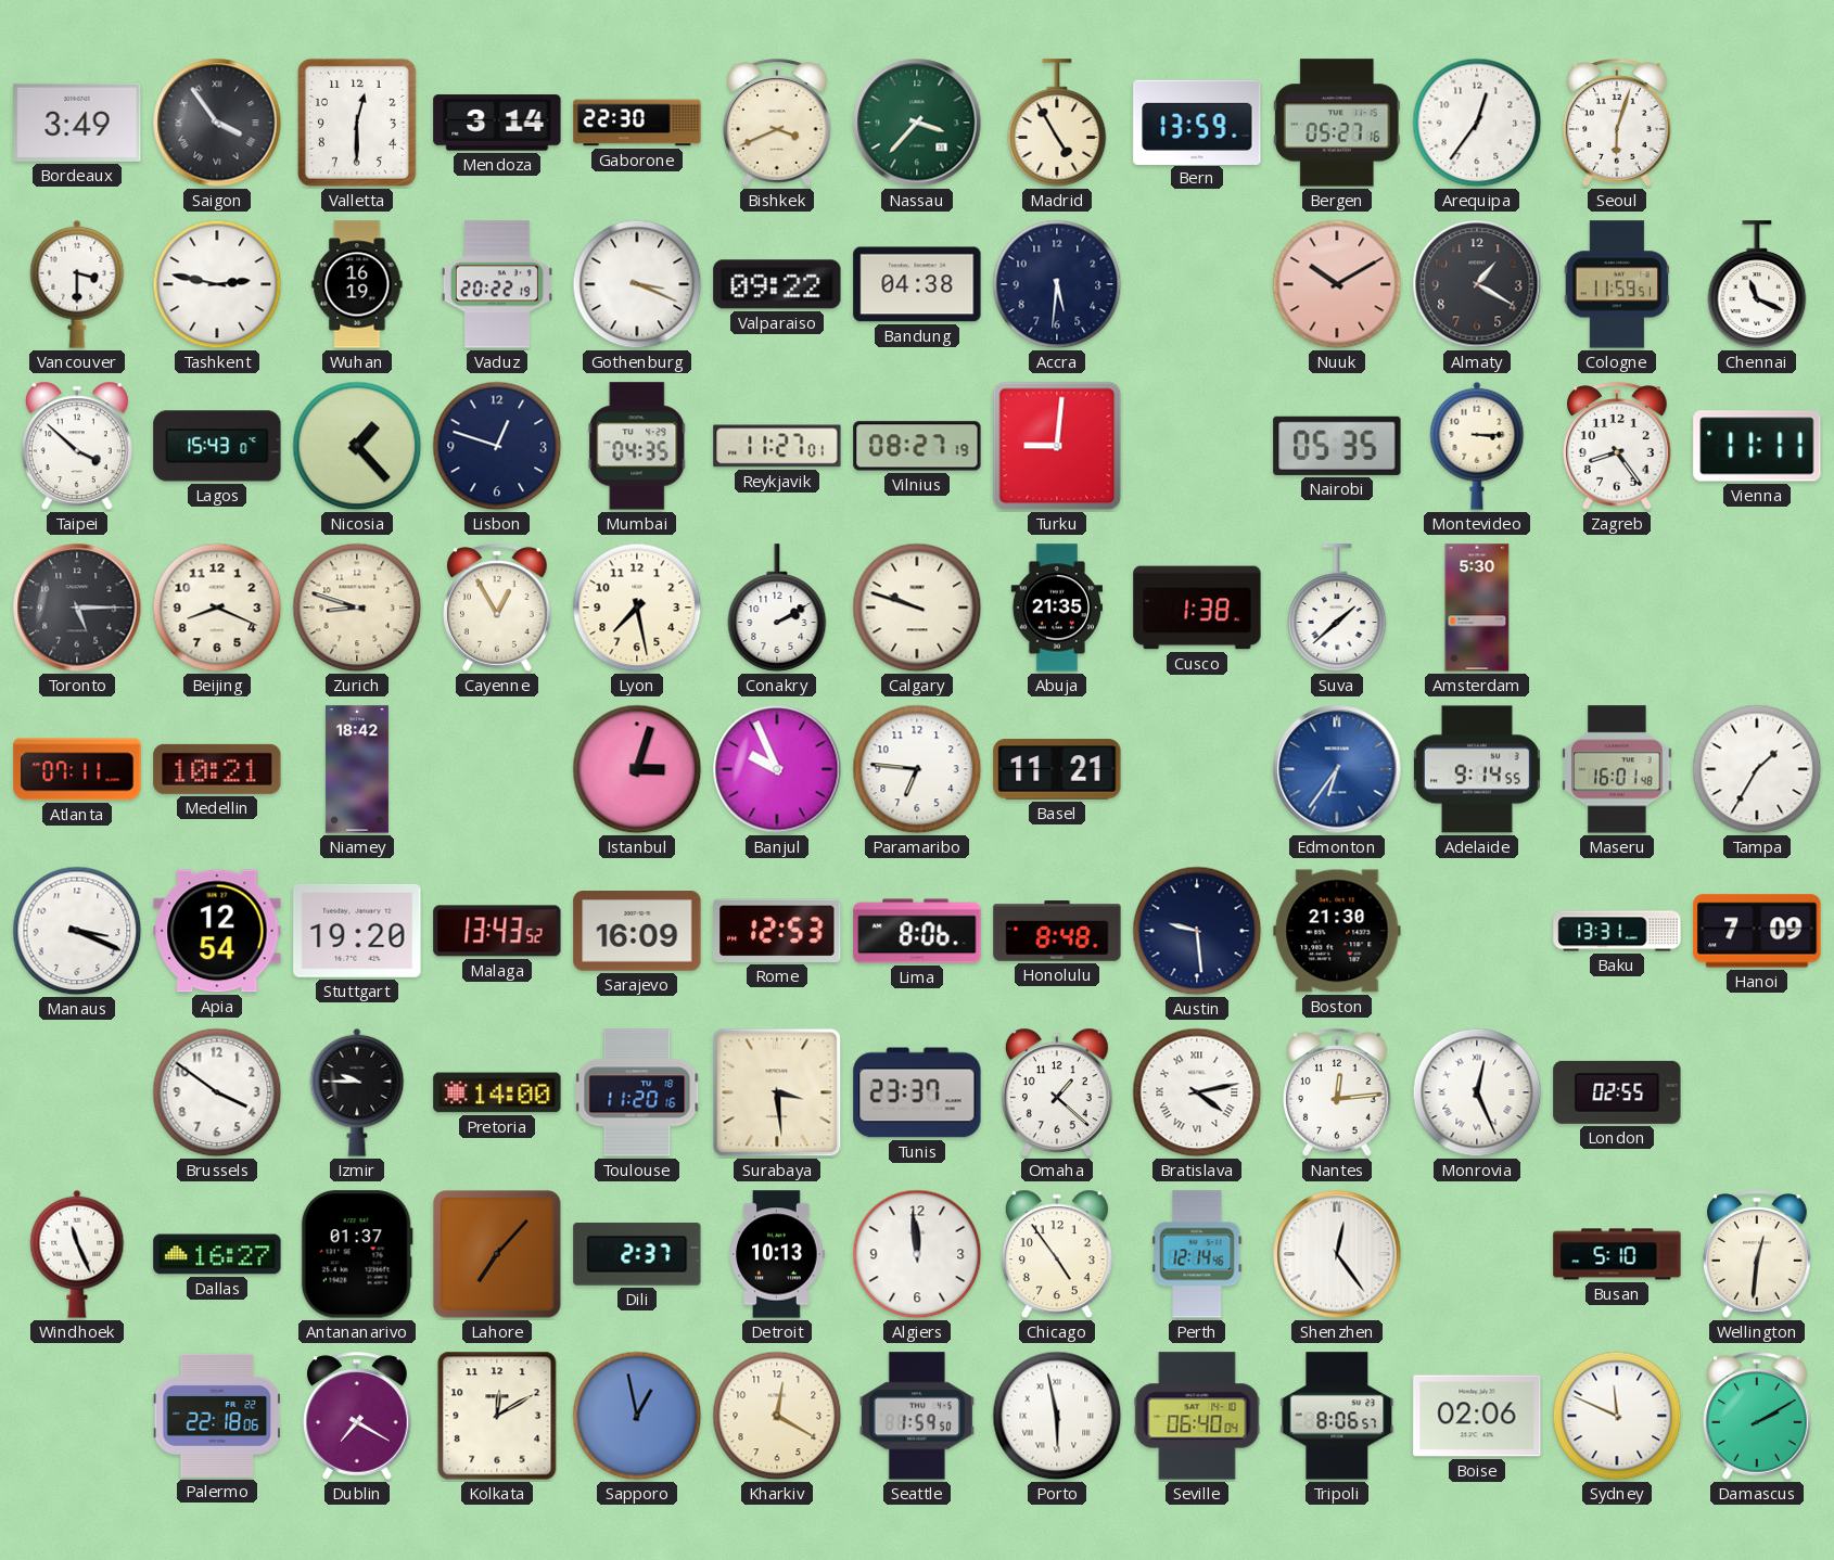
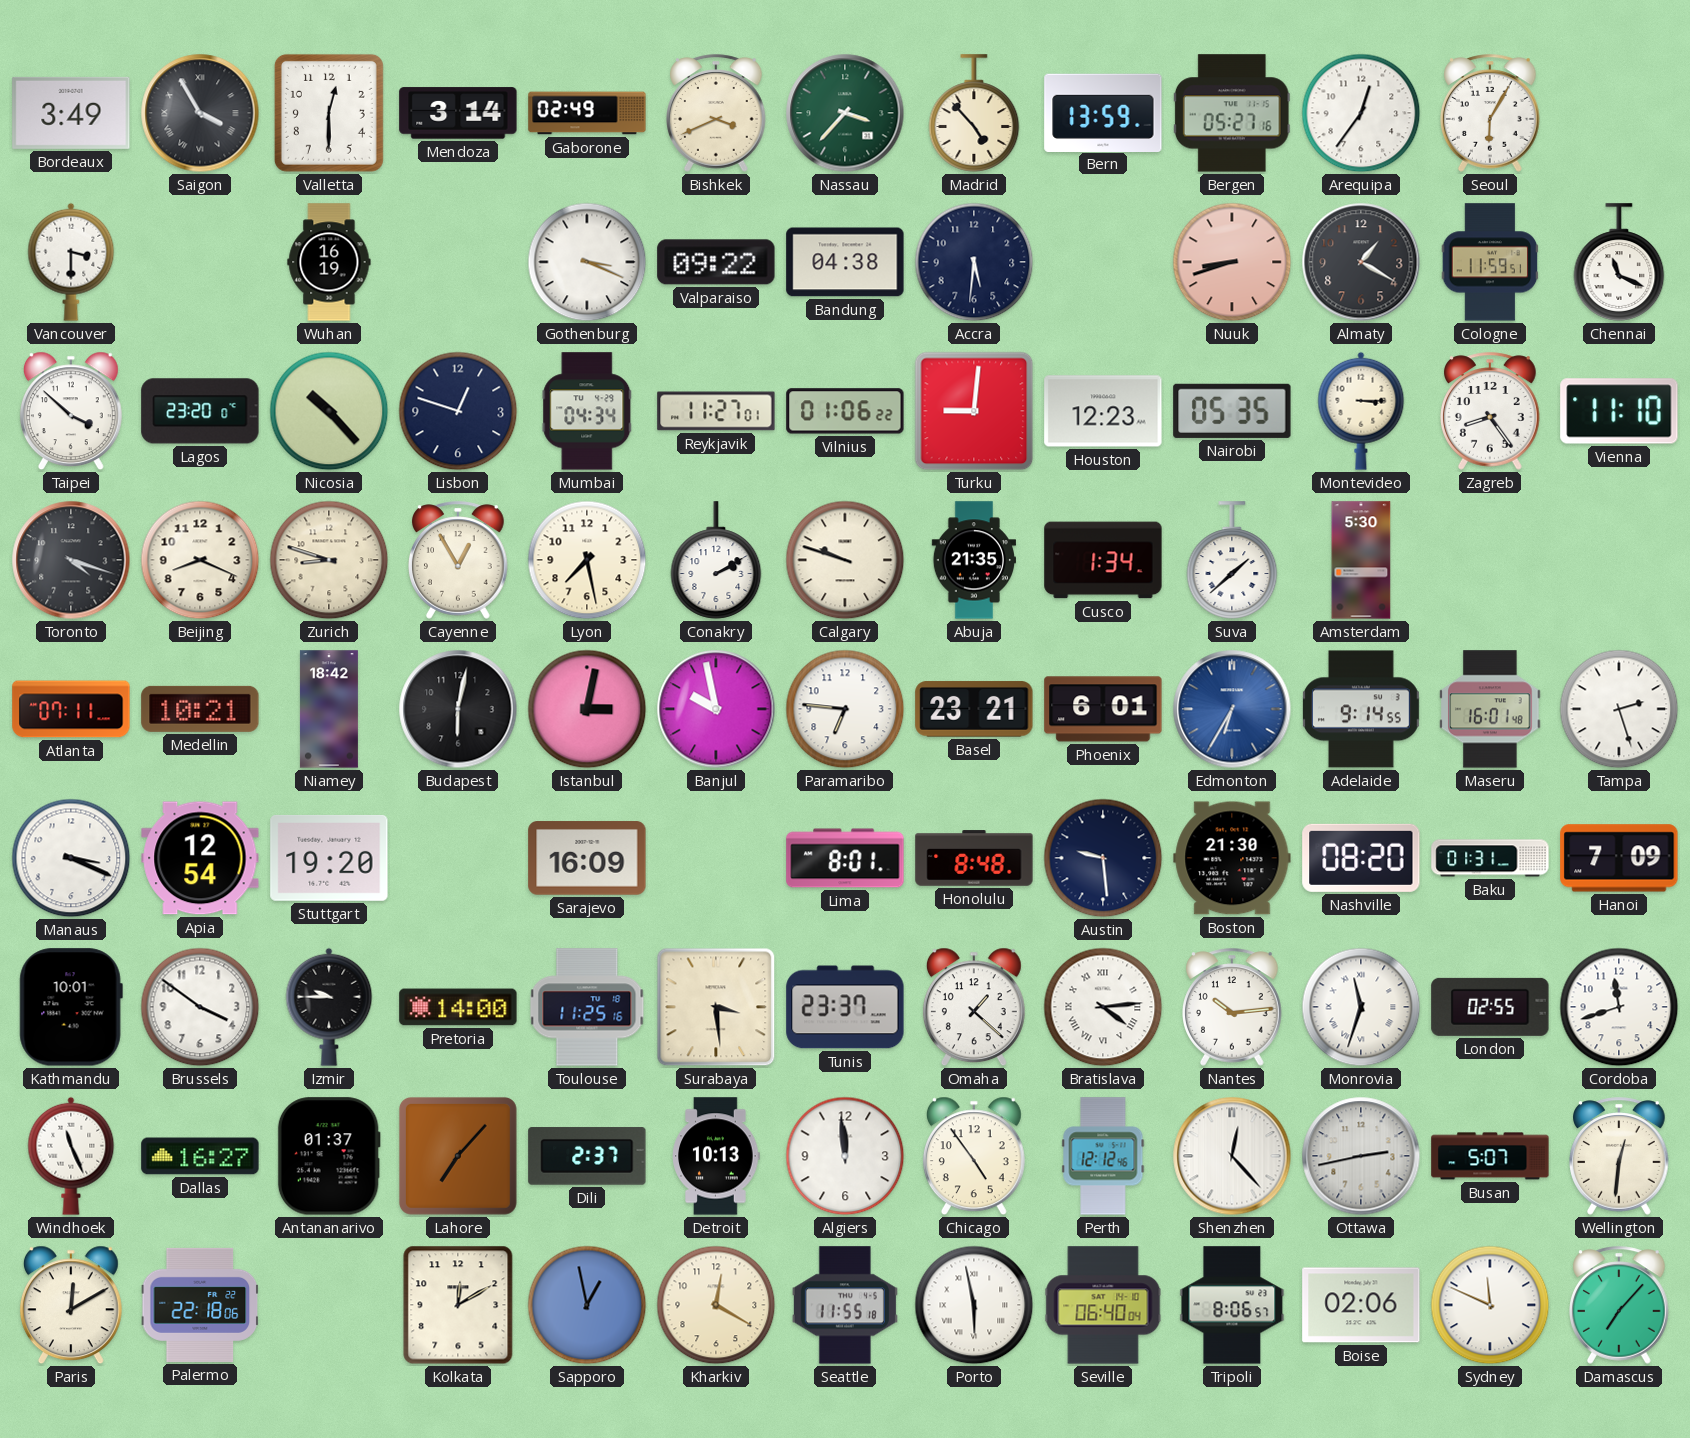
Saigon: 3:54 -> 3:55 (200, 113)
Gaborone: 22:30 -> 02:49 (587, 113)
Madrid: 4:55 -> 4:53 (974, 113)
Seoul: 6:03 -> 6:05 (1490, 113)
Tashkent: 2:47 -> none (217, 284)
Vaduz: 20:22 -> none (497, 284)
Nuuk: 10:10 -> 8:42 (1232, 262)
Lagos: 15:43 -> 23:20 (200, 411)
Nicosia: 1:23 -> 10:23 (329, 411)
Mumbai: 04:35 -> 04:34 (587, 411)
Vilnius: 08:27 -> 01:06 (845, 411)
Houston: none -> 12:23 (1103, 411)
Vienna: 11:11 -> 11:10 (1619, 411)
Toronto: 5:15 -> 4:18 (71, 560)
Cusco: 1:38 -> 1:34 (1103, 560)
Budapest: none -> 6:02 (458, 709)
Istanbul: 3:03 -> 3:02 (587, 709)
Banjul: 9:56 -> 9:58 (716, 709)
Basel: 11:21 -> 23:21 (974, 709)
Phoenix: none -> 6:01 (1103, 709)
Edmonton: 6:36 -> 6:35 (1232, 709)
Tampa: 1:35 -> 2:27 (1619, 709)
Malaga: 13:43 -> none (497, 931)
Rome: 12:53 -> none (777, 931)
Lima: 8:06 -> 8:01 (845, 858)
Nashville: none -> 08:20 (1361, 858)
Baku: 13:31 -> 01:31 (1490, 858)
Kathmandu: none -> 10:01 (71, 1007)
Toulouse: 11:20 -> 11:25 (587, 1007)
Bratislava: 4:13 -> 4:14 (1103, 1007)
Nantes: 12:14 -> 10:14 (1232, 1007)
Monrovia: 12:26 -> 11:33 (1361, 1007)
Cordoba: none -> 11:42 (1619, 1007)
Perth: 12:14 -> 12:12 (1103, 1156)
Shenzhen: 12:24 -> 12:23 (1232, 1156)
Ottawa: none -> 2:43 (1361, 1156)
Busan: 5:10 -> 5:07 (1490, 1156)
Paris: none -> 12:10 (71, 1305)
Dublin: 7:20 -> none (357, 1416)
Seattle: 1:59 -> 11:55 (845, 1305)
Damascus: 2:10 -> 7:07 (1619, 1305)
